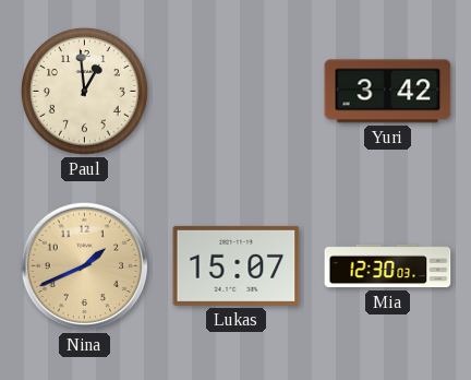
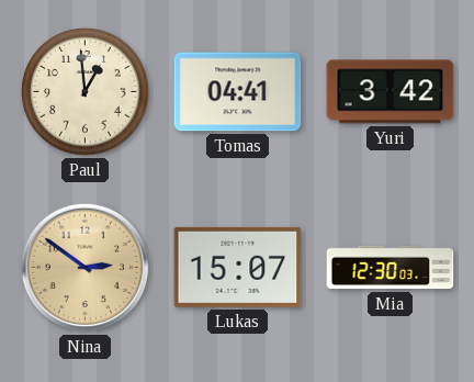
Tomas: none -> 04:41 (238, 92)
Nina: 1:41 -> 2:51 (86, 268)
